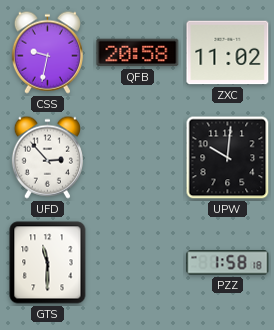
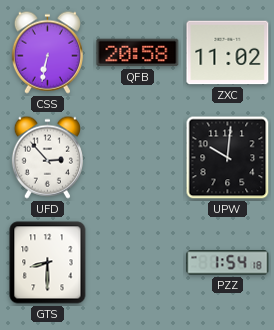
CSS: 9:32 -> 6:32 (47, 52)
GTS: 11:30 -> 8:30 (48, 263)
PZZ: 1:58 -> 1:54 (228, 263)
